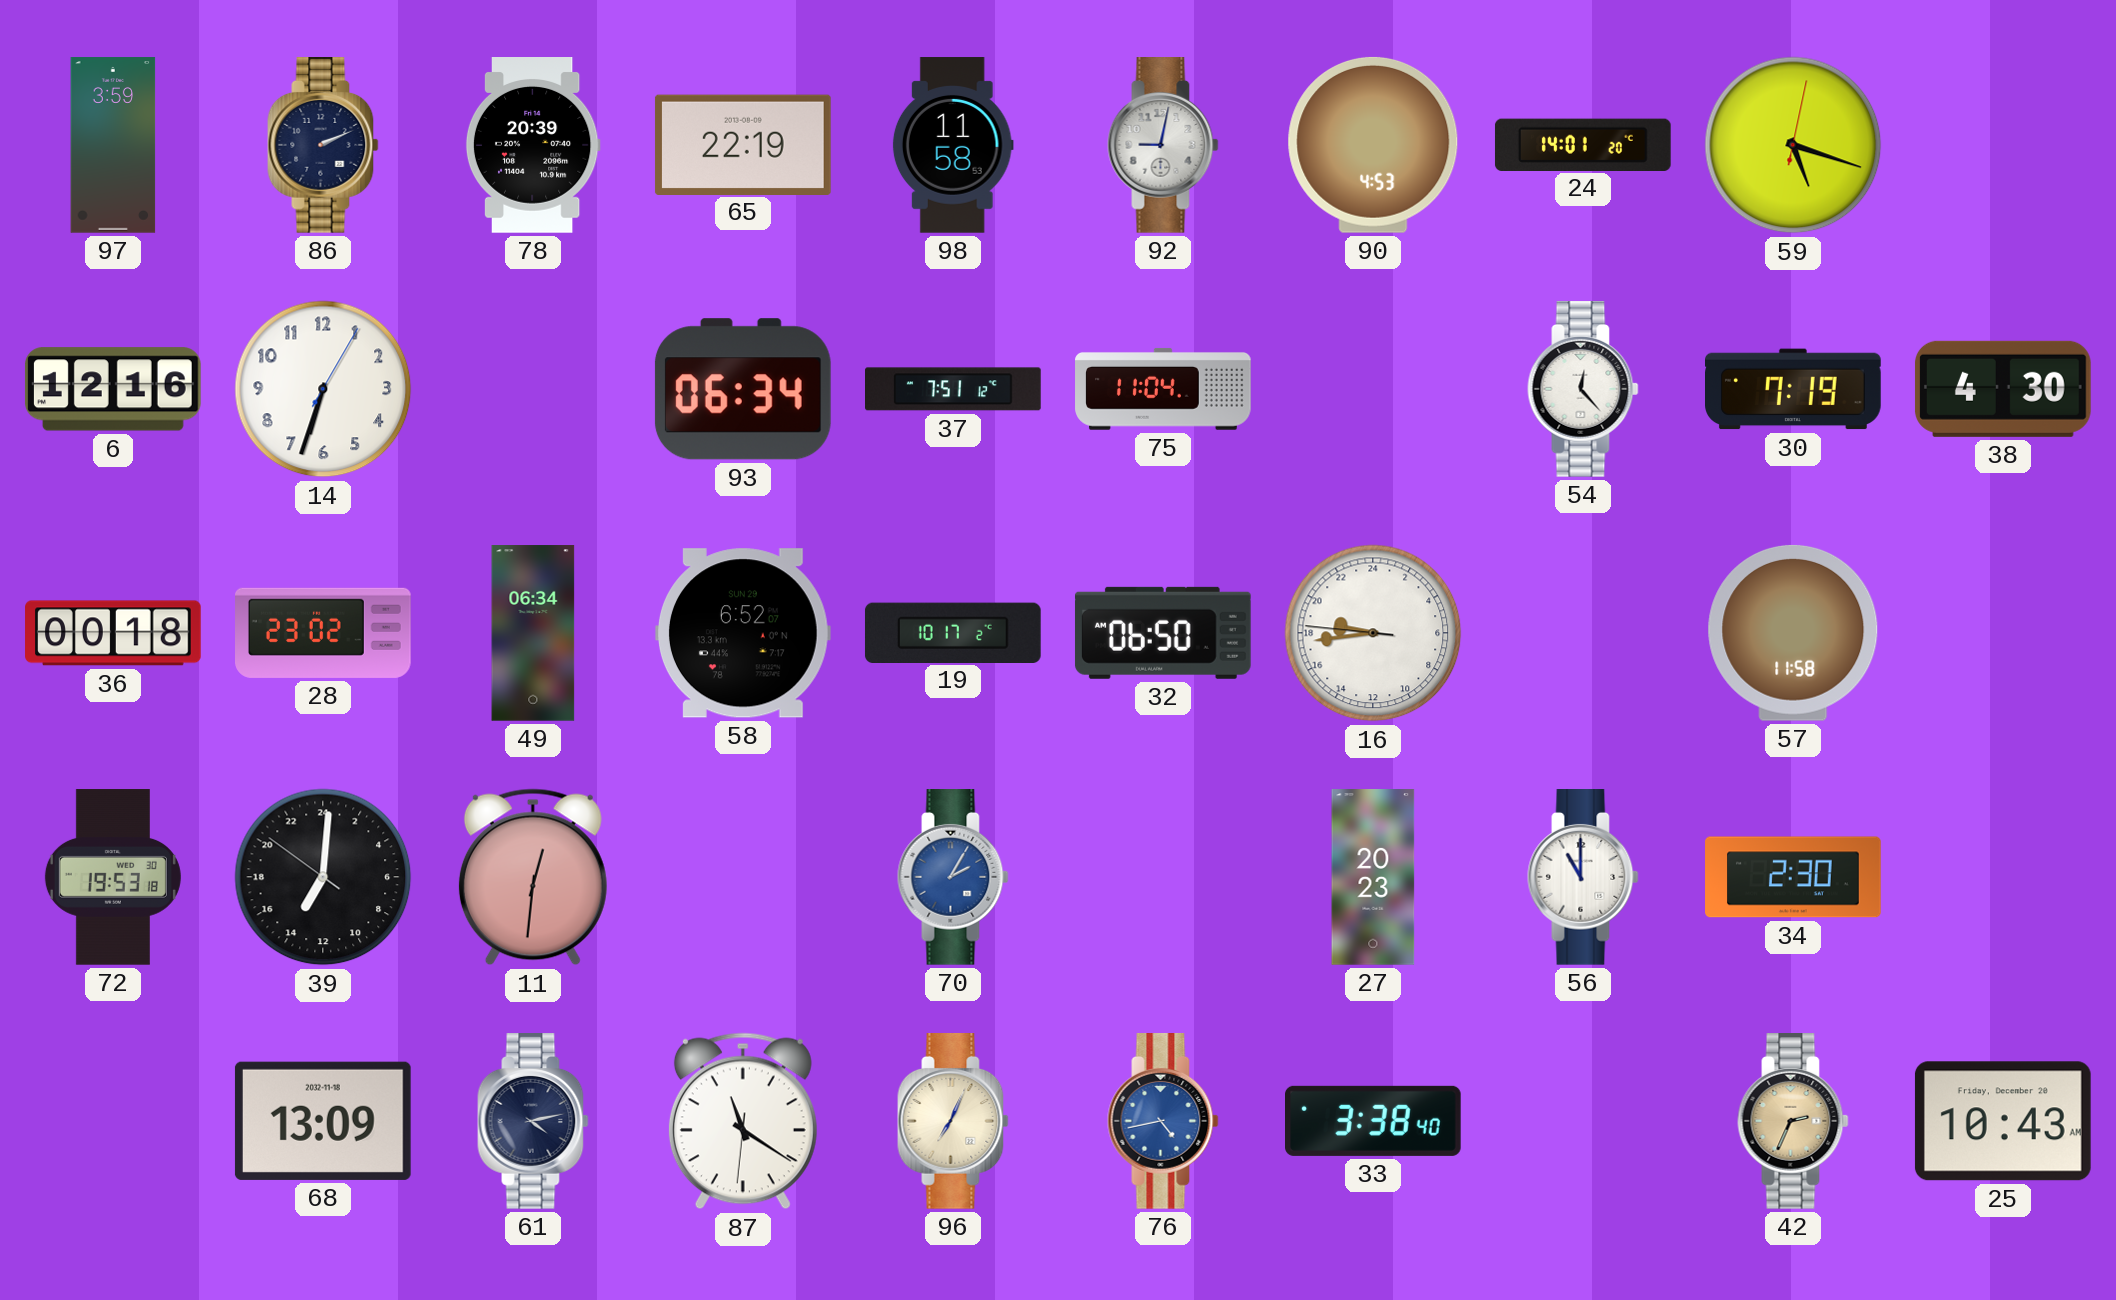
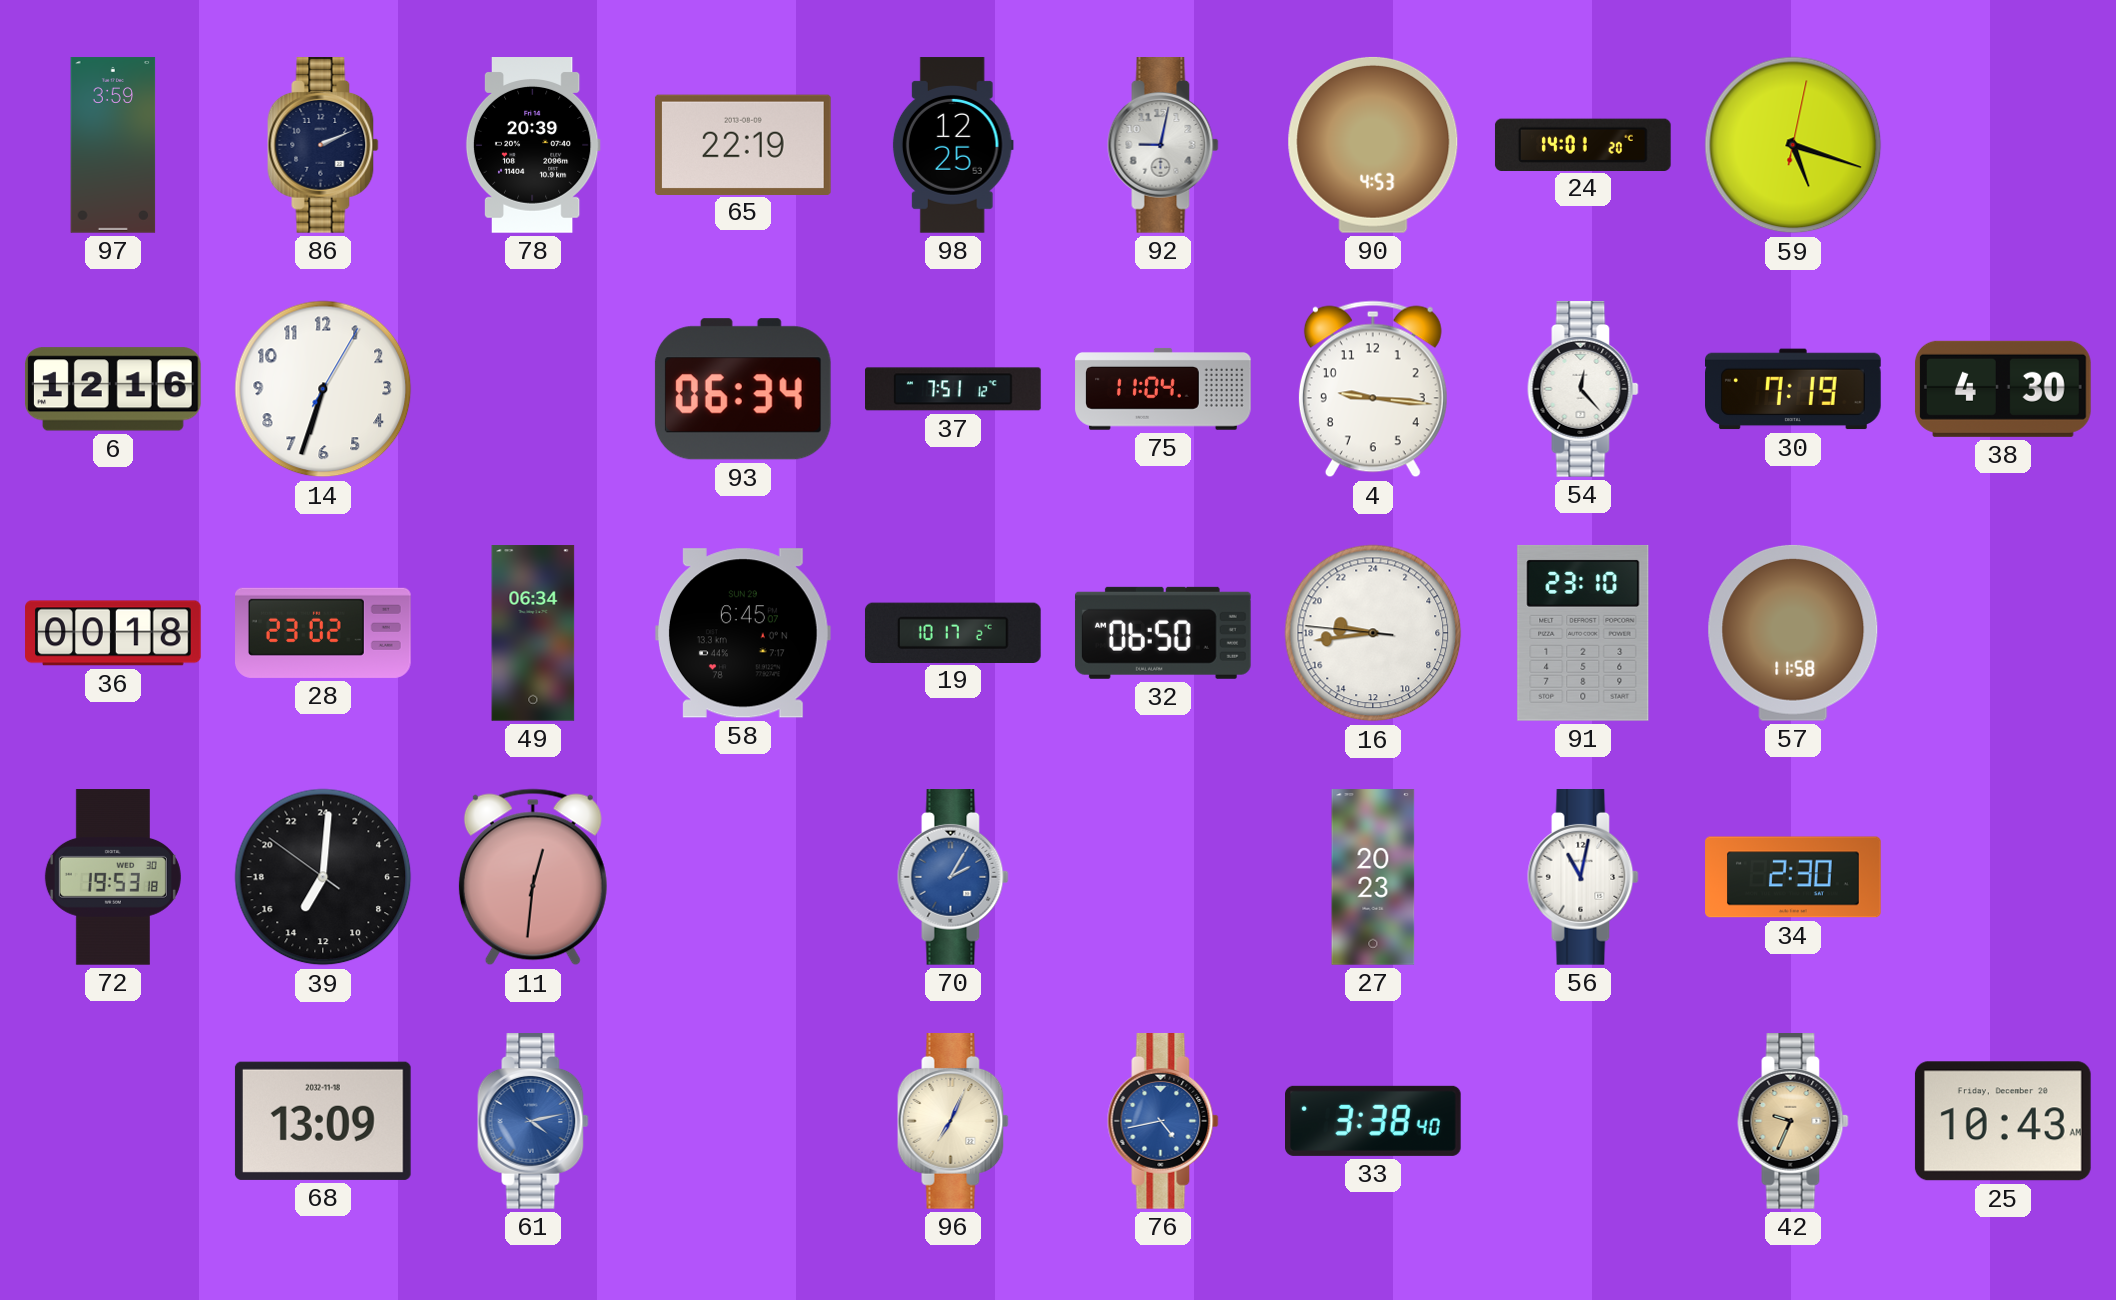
98: 11:58 -> 12:25 (953, 145)
4: none -> 9:16 (1373, 389)
58: 6:52 -> 6:45 (743, 633)
91: none -> 23:10 (1583, 633)
56: 11:00 -> 11:02 (1583, 878)
61 dial: navy -> blue (533, 1122)
87: 11:20 -> none (743, 1121)
42: 2:34 -> 9:34 (1793, 1122)
